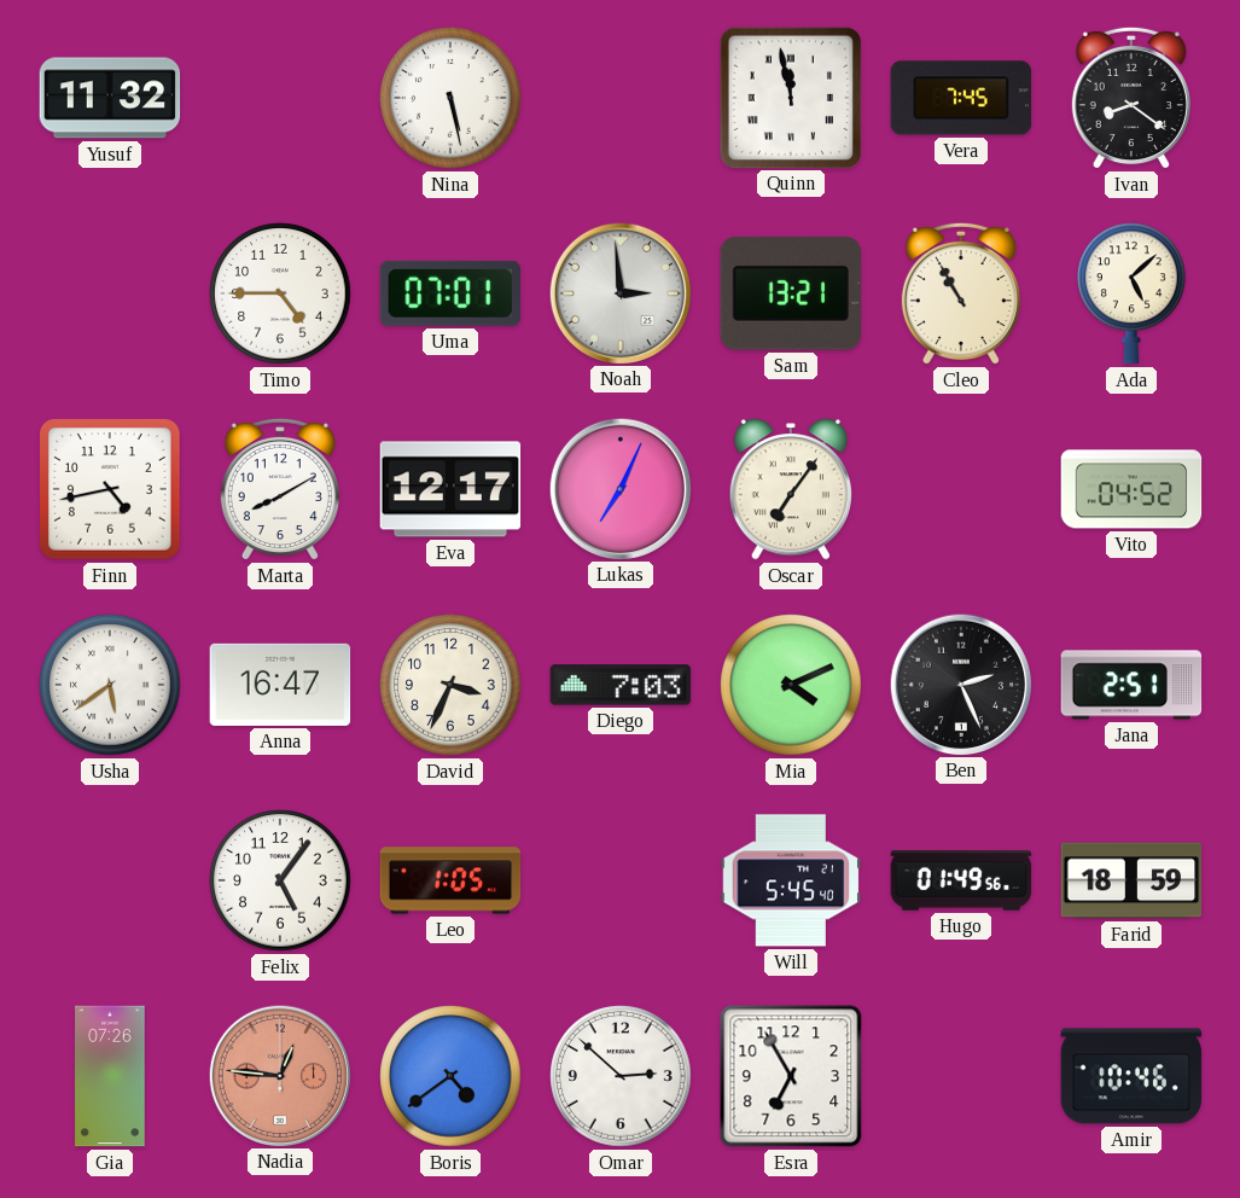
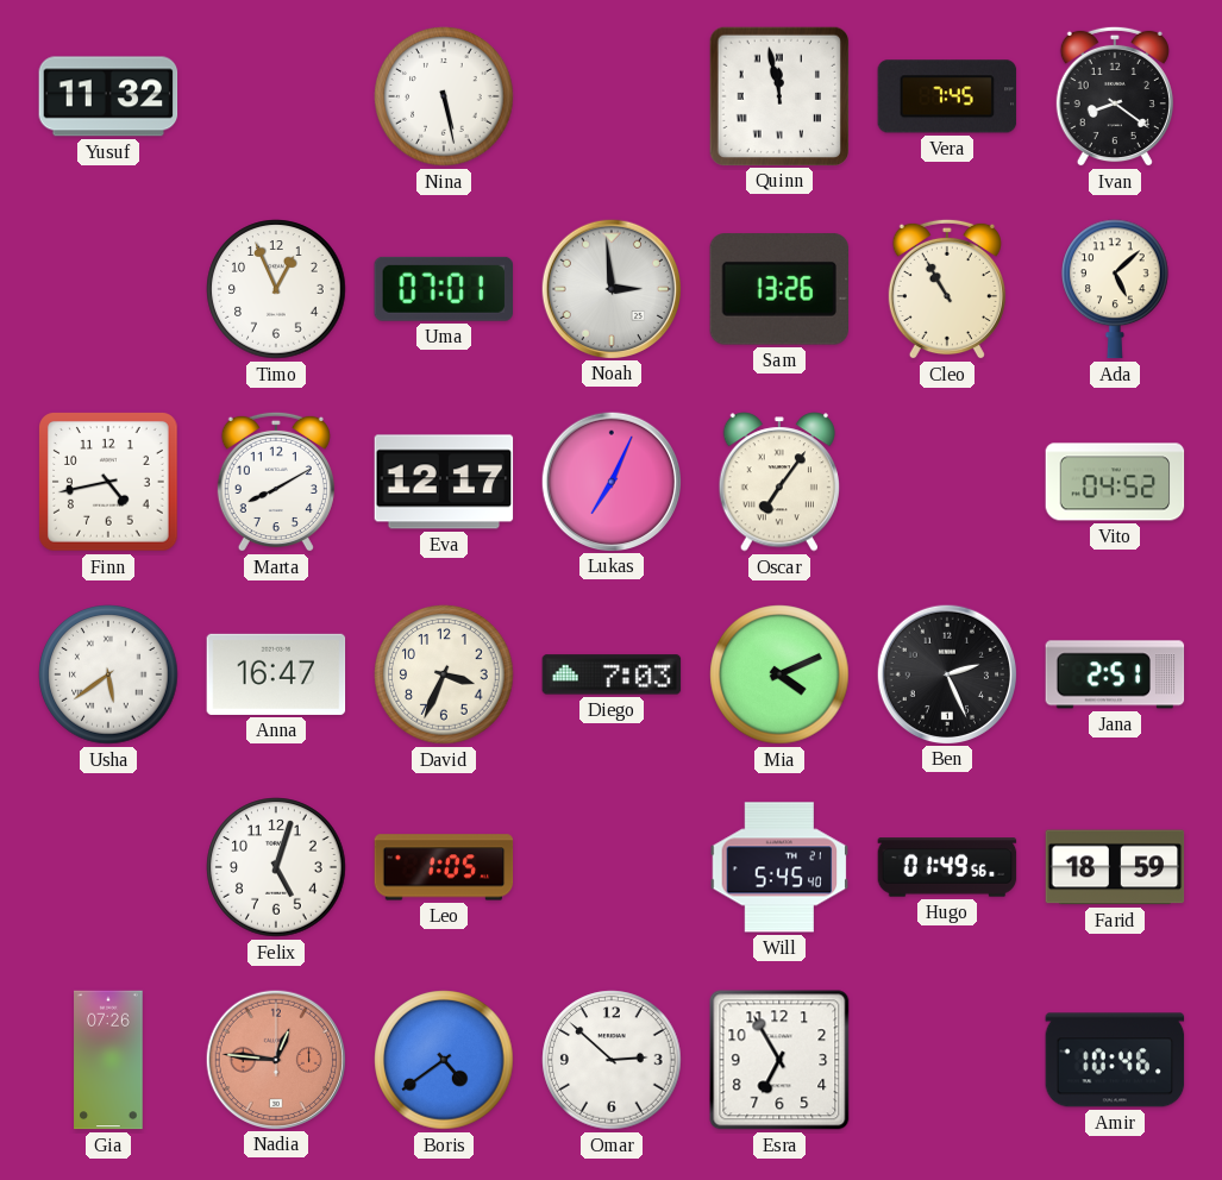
Timo: 4:45 -> 12:56 (276, 289)
Sam: 13:21 -> 13:26 (778, 289)
Felix: 5:06 -> 5:03 (276, 867)
